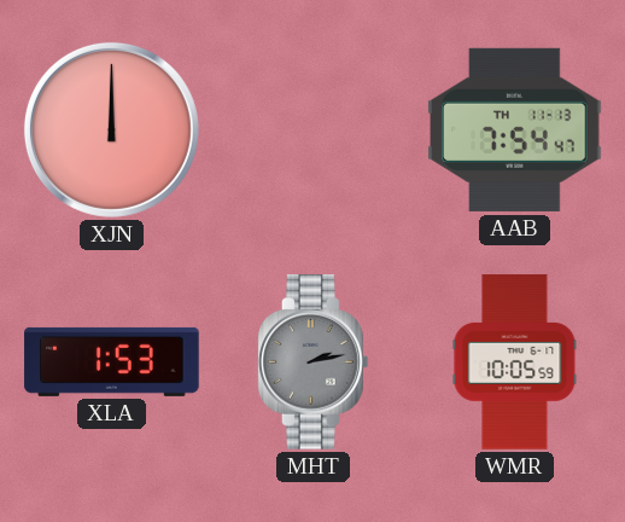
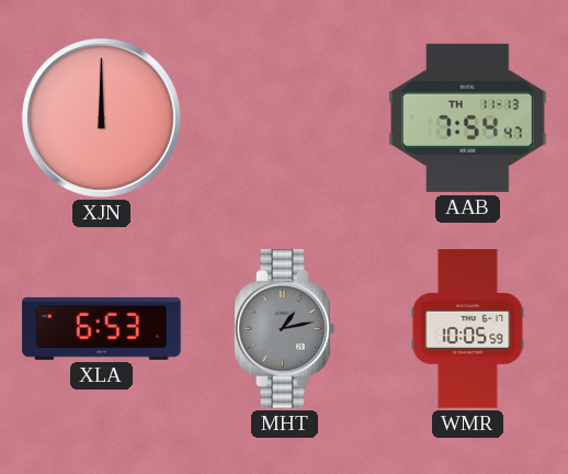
XLA: 1:53 -> 6:53 (102, 328)
MHT: 2:13 -> 1:13 (285, 329)
